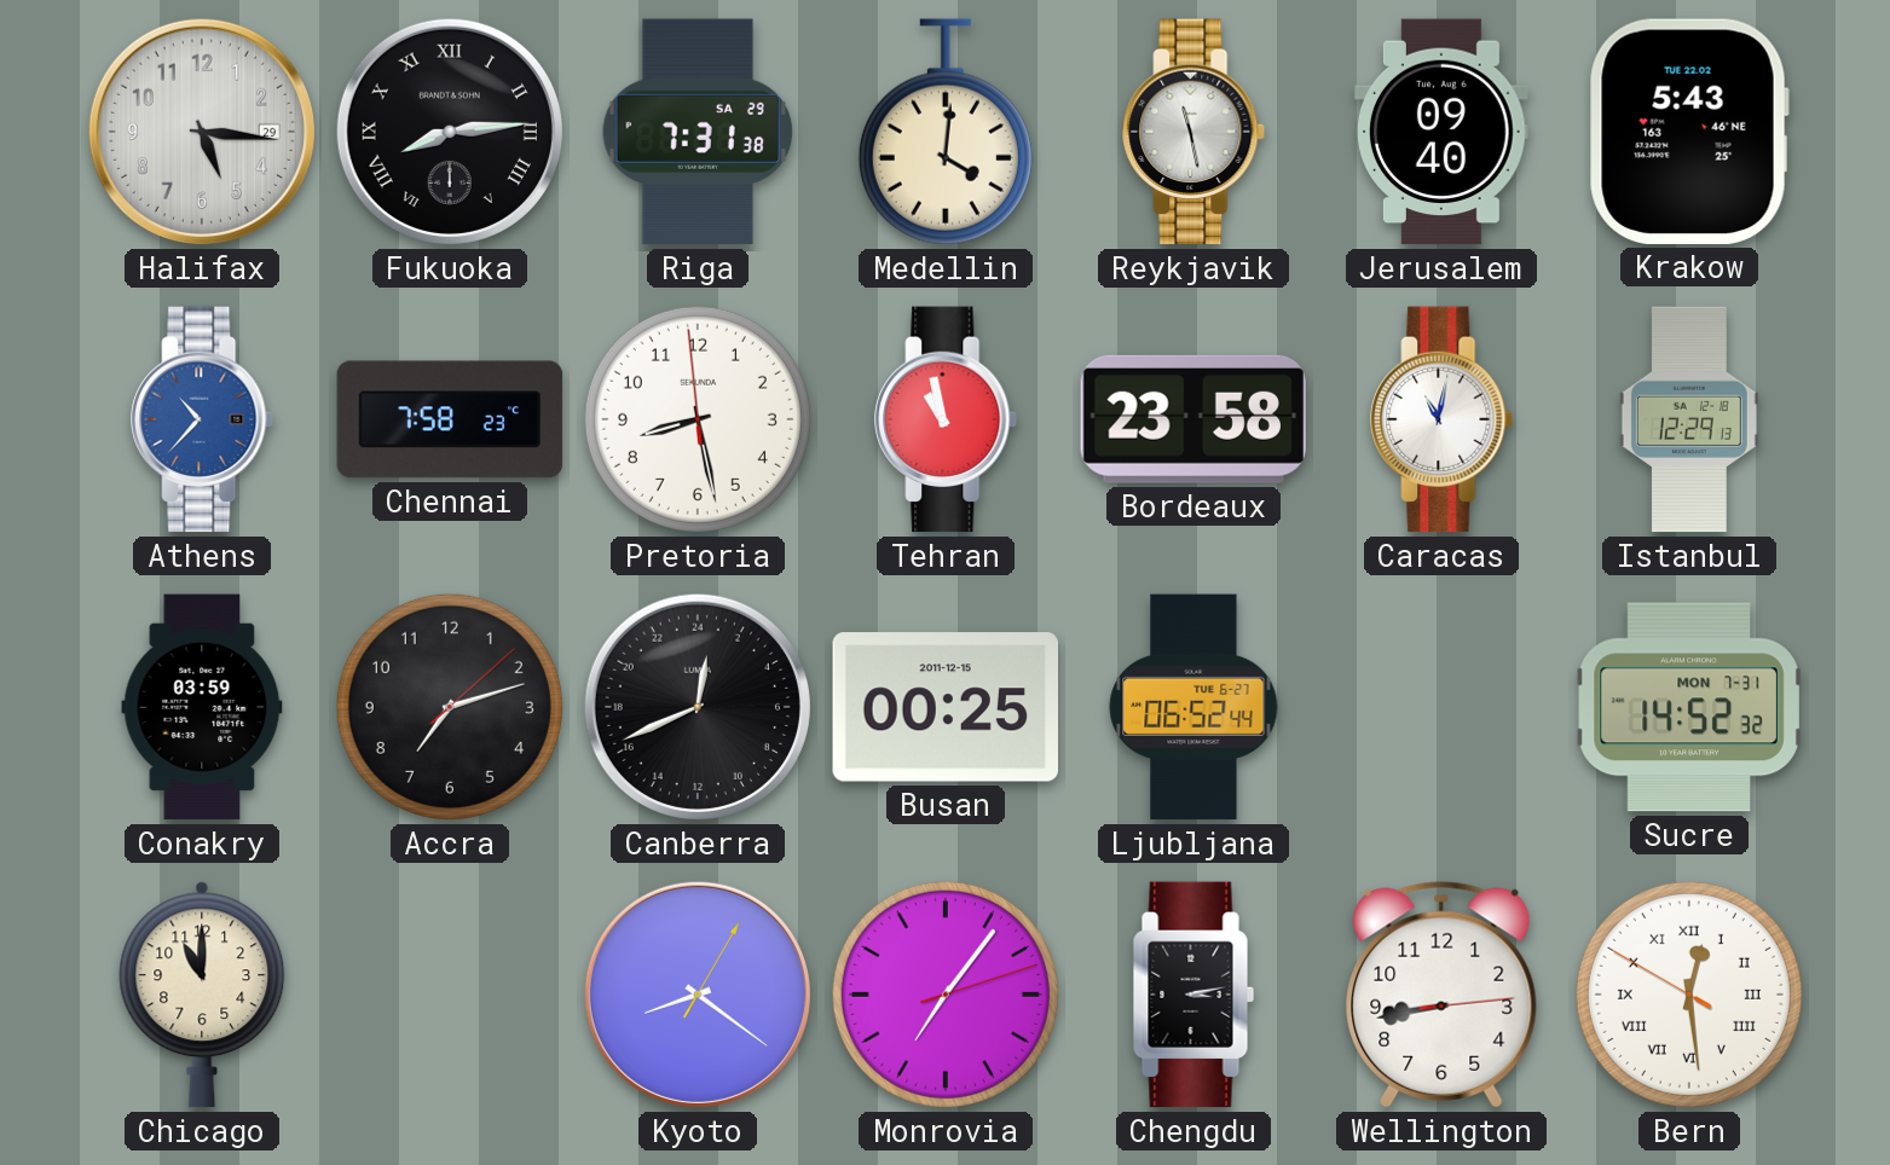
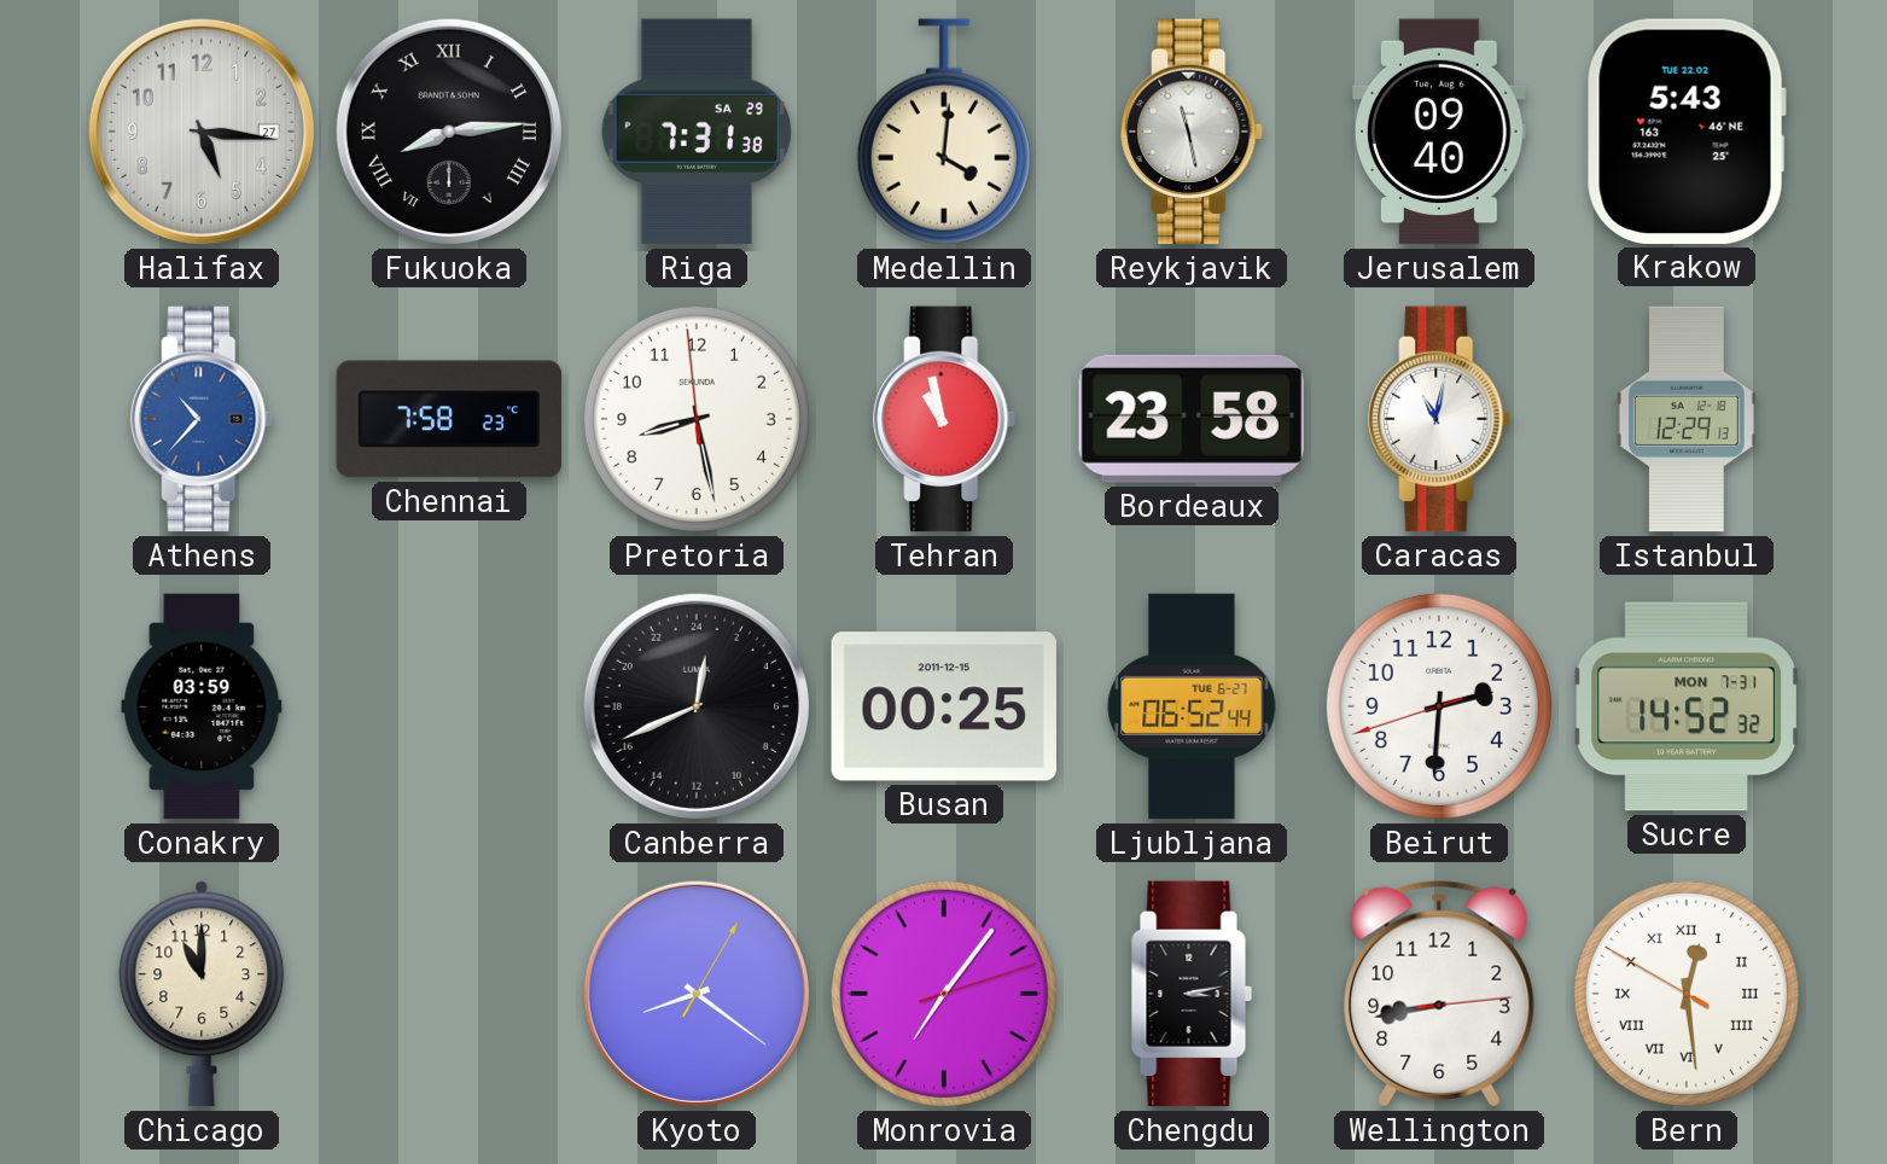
Halifax date: 29 -> 27 (202, 132)
Accra: 7:12 -> none (450, 707)
Beirut: none -> 2:30 (1439, 706)
